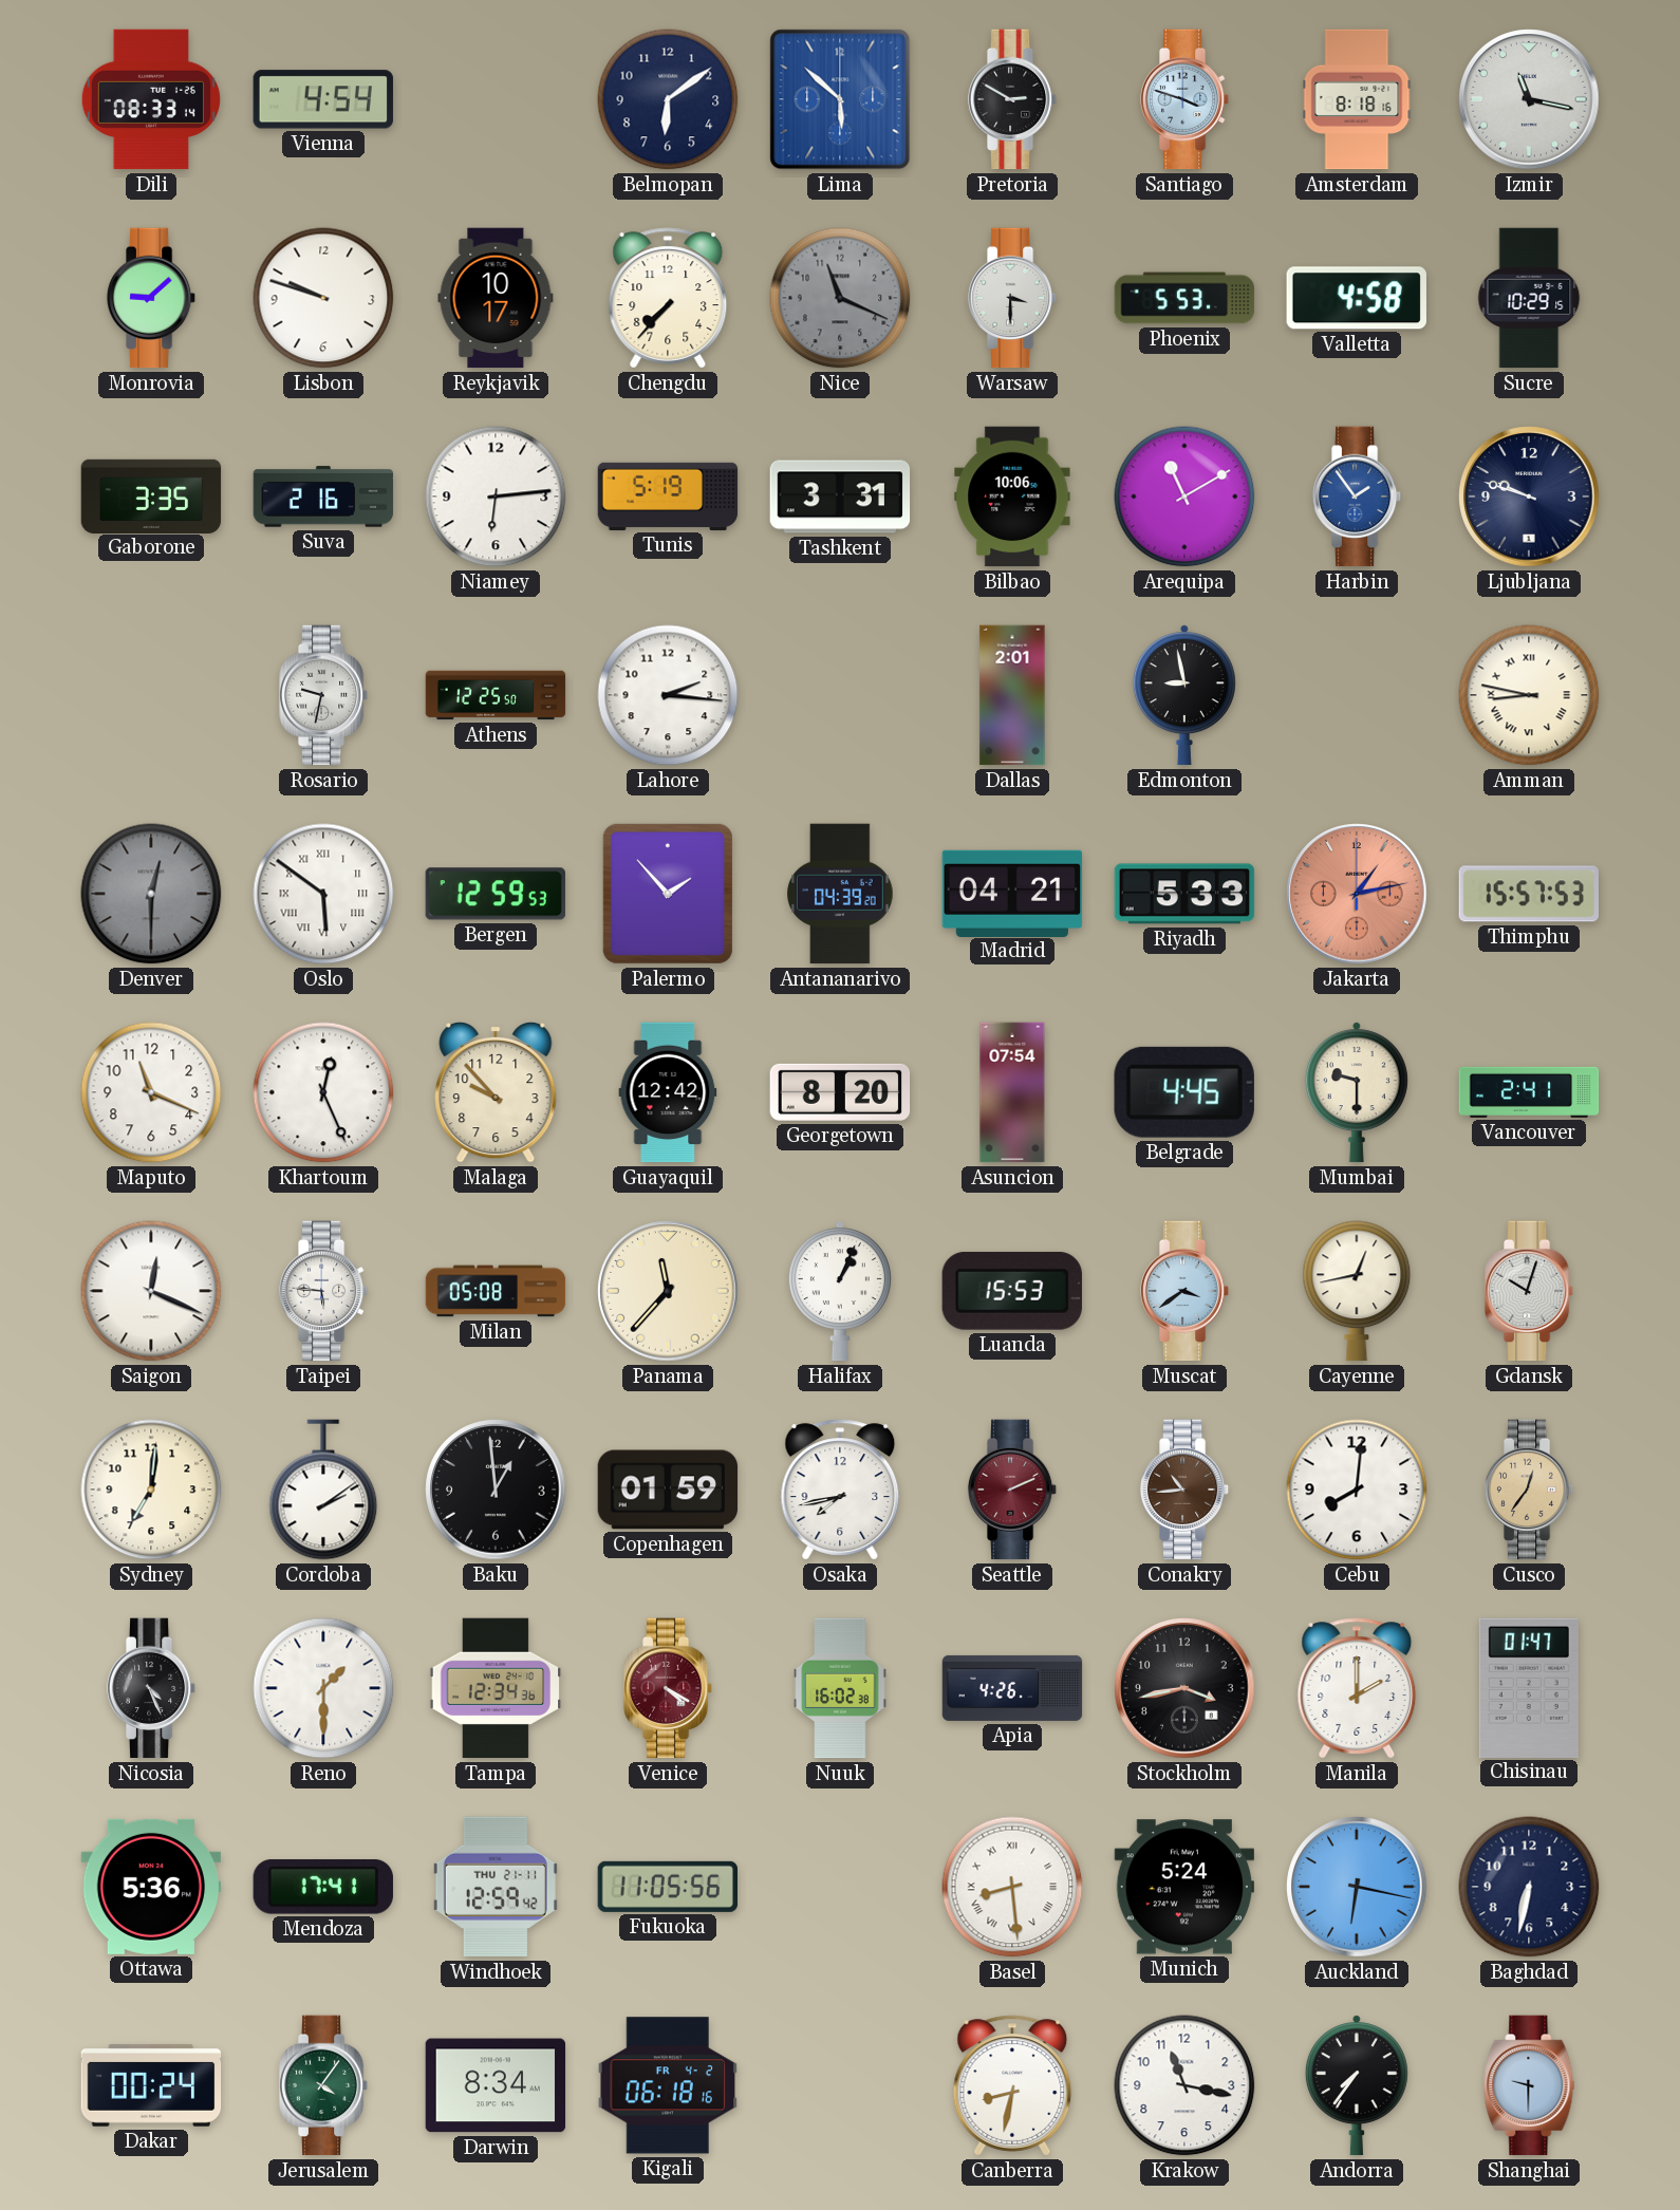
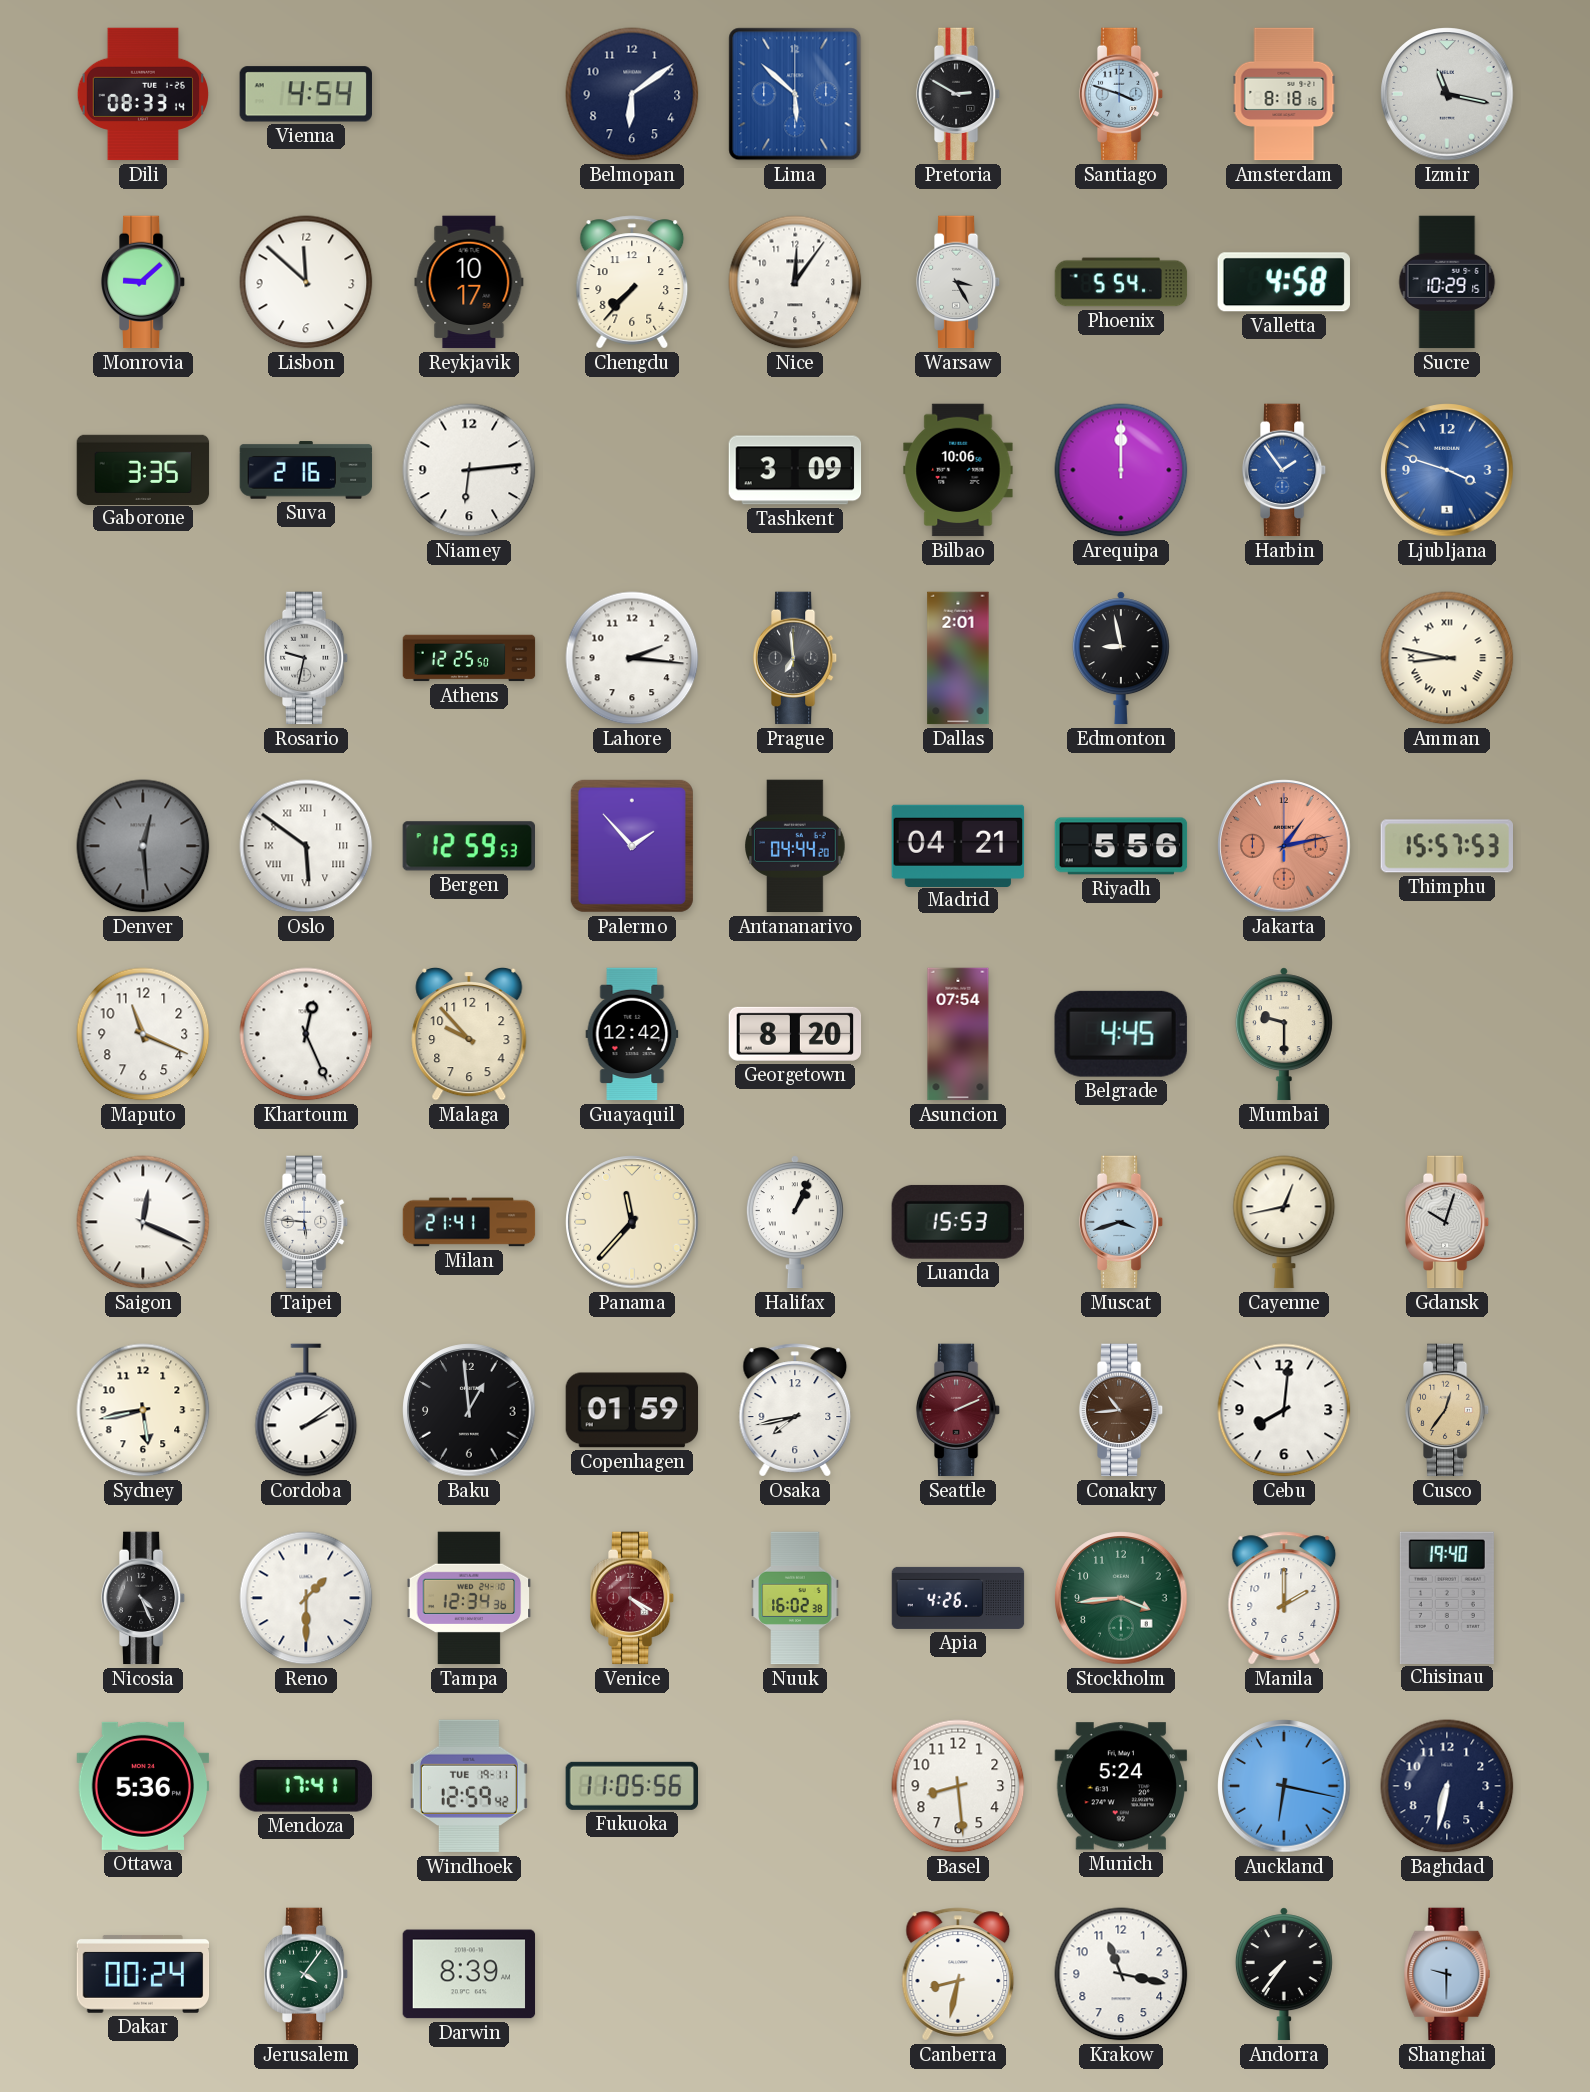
Lisbon: 9:48 -> 11:52 (306, 282)
Nice: 11:19 -> 12:06 (795, 282)
Nice dial: grey -> white (795, 282)
Warsaw: 3:30 -> 3:25 (958, 282)
Phoenix: 5:53 -> 5:54 (1121, 282)
Tunis: 5:19 -> none (668, 497)
Tashkent: 3:31 -> 3:09 (795, 470)
Arequipa: 11:10 -> 12:00 (1121, 470)
Ljubljana: 9:48 -> 3:48 (1447, 470)
Ljubljana dial: navy -> blue (1447, 470)
Prague: none -> 6:59 (795, 658)
Denver: 12:30 -> 12:29 (143, 846)
Antananarivo: 04:39 -> 04:44 (796, 846)
Riyadh: 5:33 -> 5:56 (1121, 846)
Vancouver: 2:41 -> none (1529, 1092)
Milan: 05:08 -> 21:41 (469, 1222)
Muscat: 3:39 -> 3:42 (1121, 1222)
Sydney: 7:01 -> 5:43 (143, 1410)
Stockholm: 3:43 -> 3:44 (1121, 1598)
Stockholm dial: black -> green (1121, 1598)
Chisinau: 01:47 -> 19:40 (1447, 1597)
Windhoek date: THU 21-11 -> TUE 19-11 (469, 1786)
Basel numerals: Roman -> Arabic (958, 1786)
Darwin: 8:34 -> 8:39 (469, 1974)
Kigali: 06:18 -> none (667, 2085)
